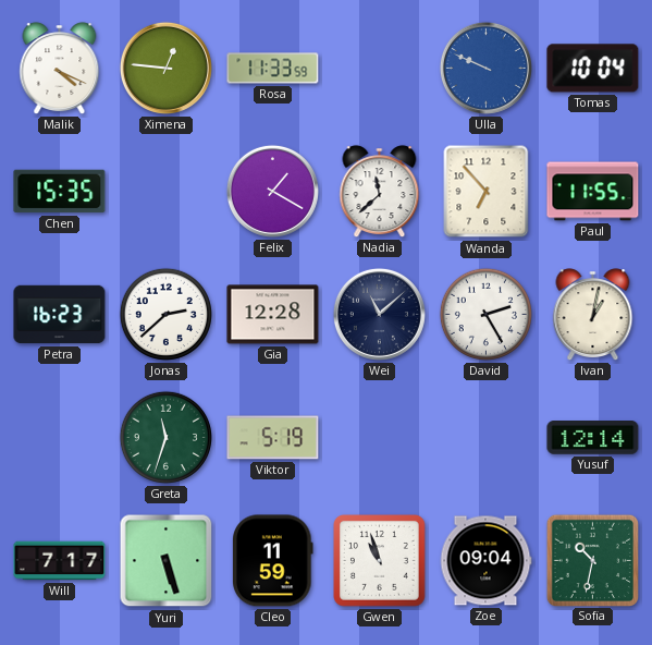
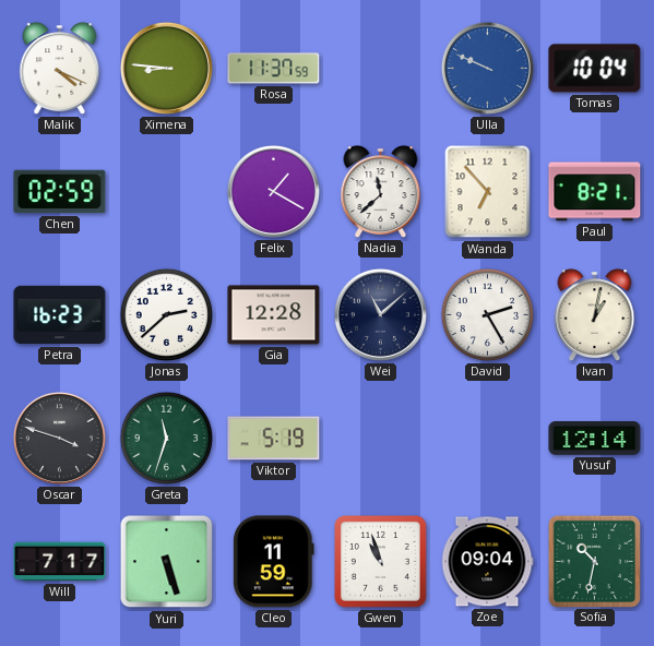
Ximena: 12:46 -> 8:46 (166, 68)
Rosa: 11:33 -> 11:37 (274, 69)
Chen: 15:35 -> 02:59 (60, 192)
Paul: 11:55 -> 8:21 (595, 192)
Oscar: none -> 3:48 (59, 438)
